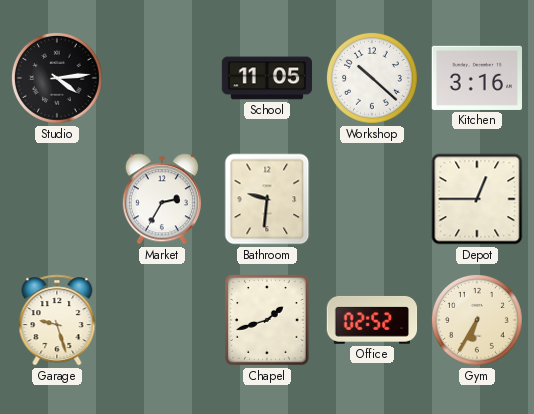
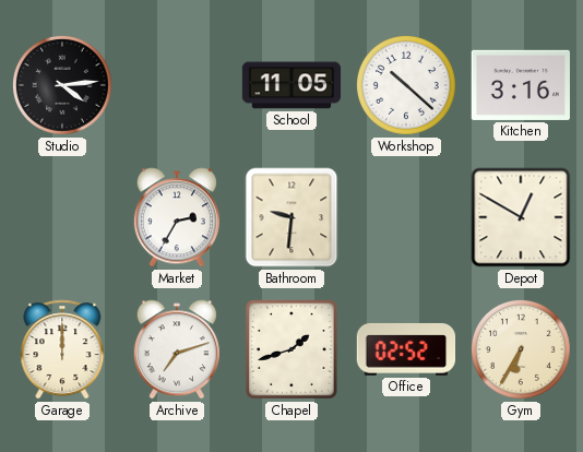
Depot: 12:45 -> 12:50 (521, 217)
Garage: 9:27 -> 12:00 (62, 349)
Archive: none -> 7:12 (177, 349)
